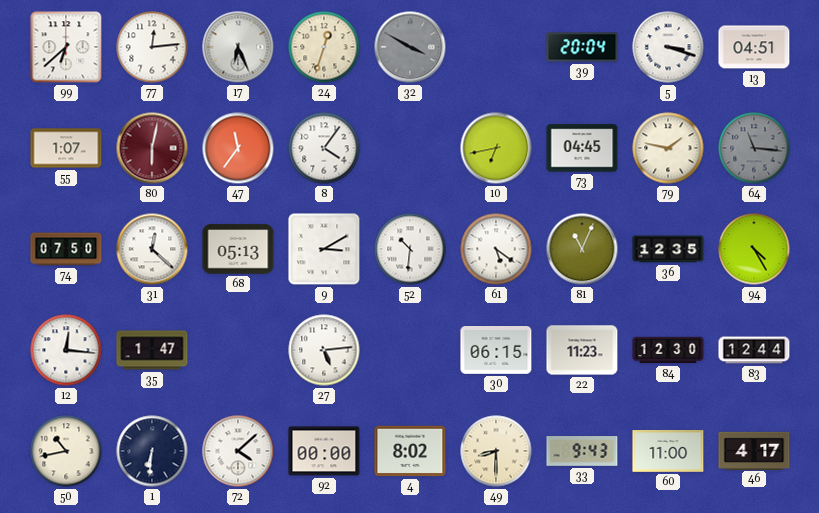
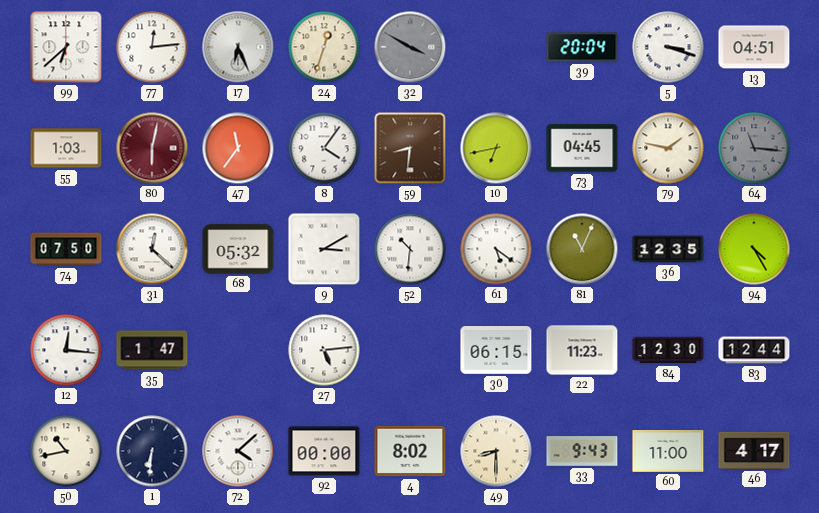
55: 1:07 -> 1:03 (66, 148)
59: none -> 8:31 (410, 148)
68: 05:13 -> 05:32 (238, 249)
